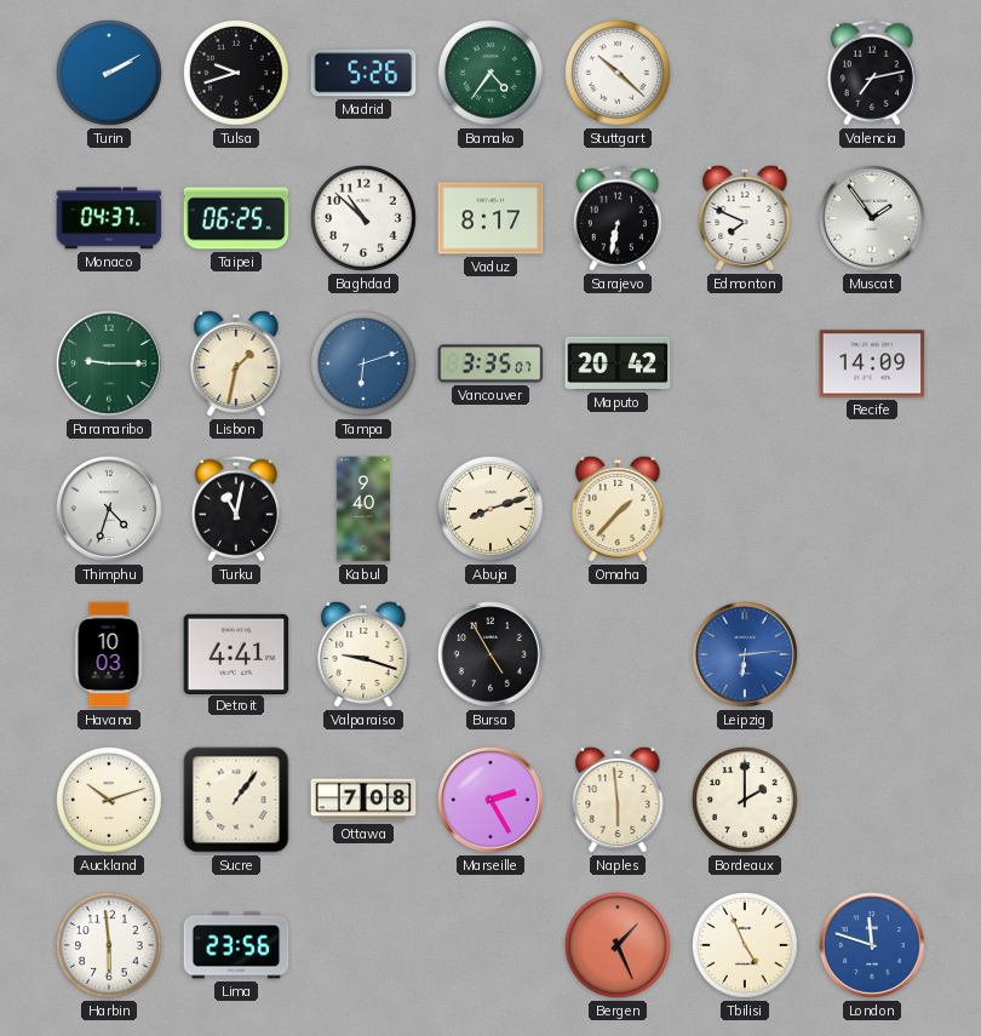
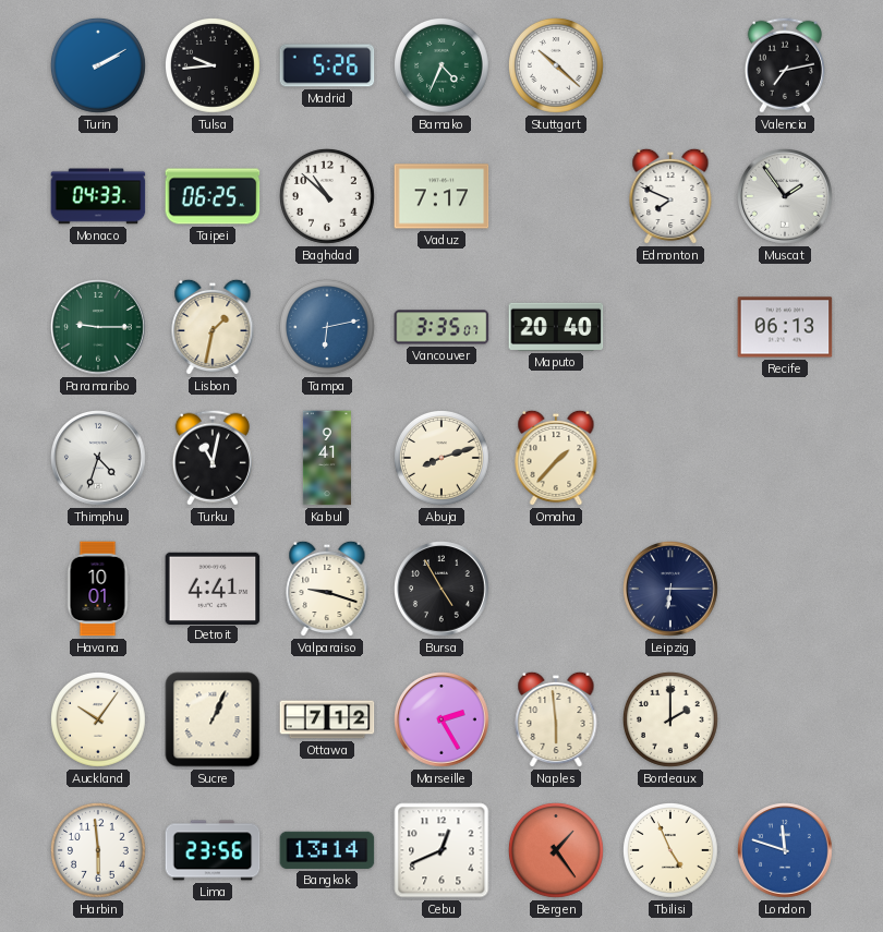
Tulsa: 9:42 -> 9:44 (214, 66)
Bamako: 4:36 -> 4:34 (443, 66)
Monaco: 04:37 -> 04:33 (98, 196)
Vaduz: 8:17 -> 7:17 (441, 196)
Sarajevo: 6:32 -> none (618, 218)
Tampa: 6:12 -> 6:13 (328, 328)
Maputo: 20:42 -> 20:40 (556, 327)
Recife: 14:09 -> 06:13 (785, 327)
Kabul: 9:40 -> 9:41 (327, 458)
Havana: 10:03 -> 10:01 (98, 589)
Leipzig: 6:14 -> 6:15 (672, 590)
Leipzig dial: blue -> navy (672, 590)
Auckland: 10:12 -> 10:06 (99, 721)
Sucre: 1:06 -> 1:04 (213, 719)
Ottawa: 7:08 -> 7:12 (327, 719)
Bangkok: none -> 13:14 (327, 850)
Cebu: none -> 12:41 (441, 850)
Bergen: 1:26 -> 1:24 (557, 851)
